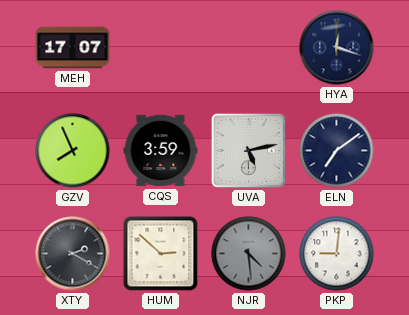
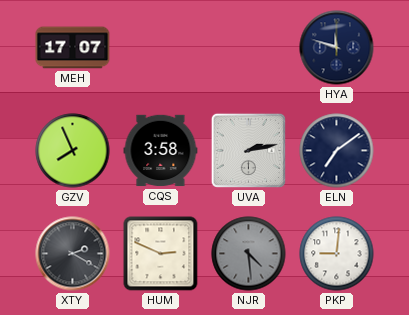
HYA: 12:18 -> 11:48 (337, 48)
CQS: 3:59 -> 3:58 (161, 151)
UVA: 5:13 -> 2:13 (248, 150)
HUM: 2:52 -> 2:49 (161, 254)
